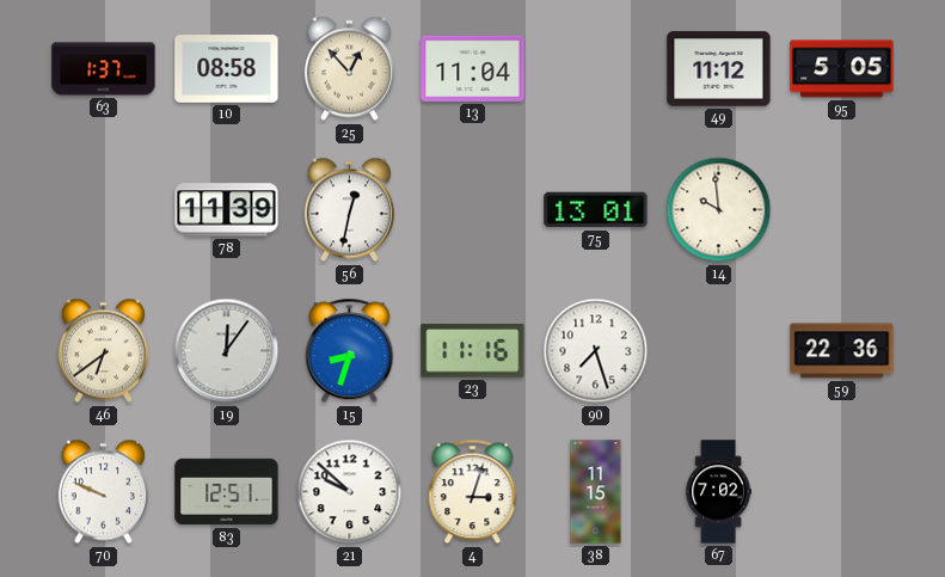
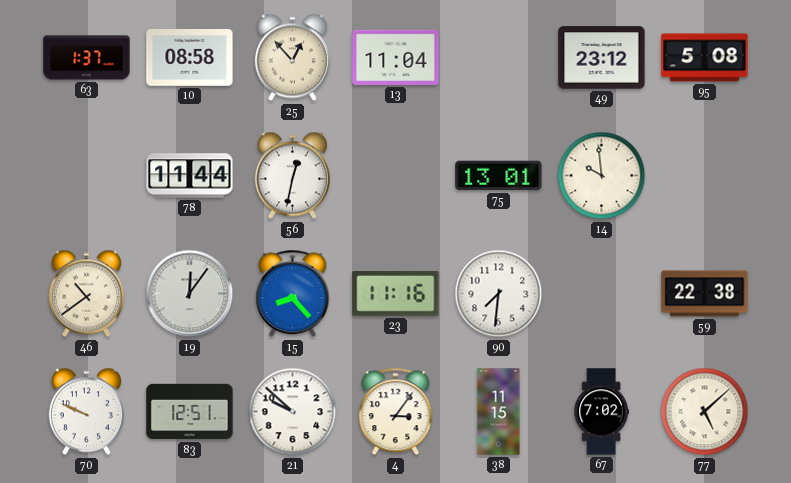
49: 11:12 -> 23:12 (602, 58)
95: 5:05 -> 5:08 (705, 58)
78: 11:39 -> 11:44 (190, 176)
46: 6:39 -> 10:39 (86, 294)
15: 8:33 -> 8:23 (293, 294)
90: 7:27 -> 7:31 (499, 294)
59: 22:36 -> 22:38 (705, 294)
4: 3:03 -> 3:06 (396, 412)
77: none -> 5:08 (705, 412)
